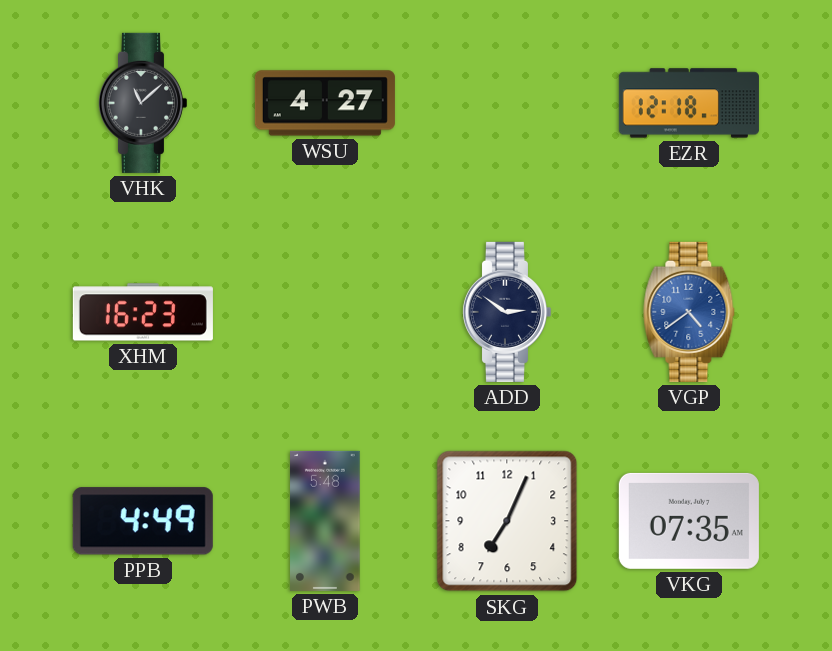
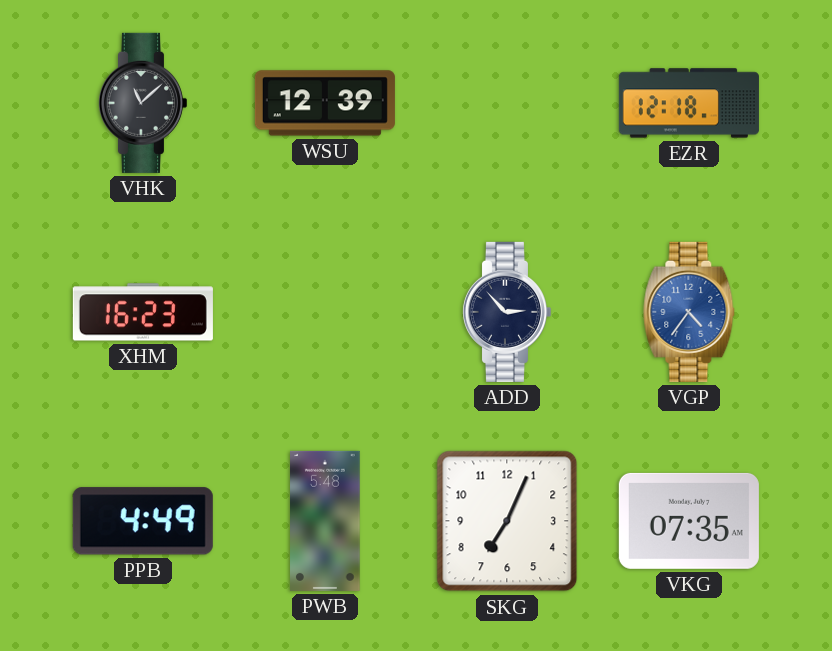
WSU: 4:27 -> 12:39 (325, 103)
ADD: 2:51 -> 2:53 (506, 312)
VGP: 4:39 -> 4:36 (689, 312)
